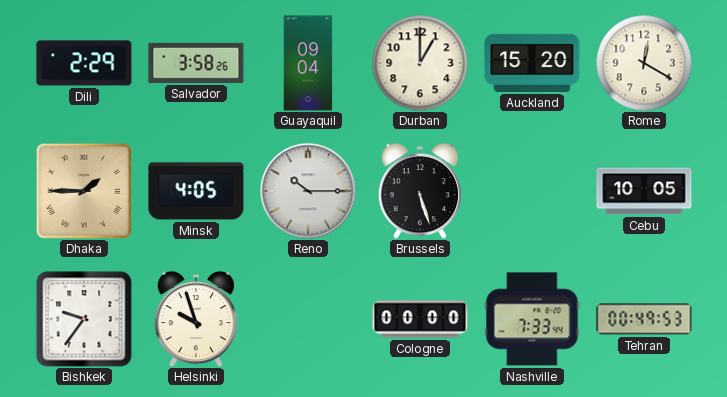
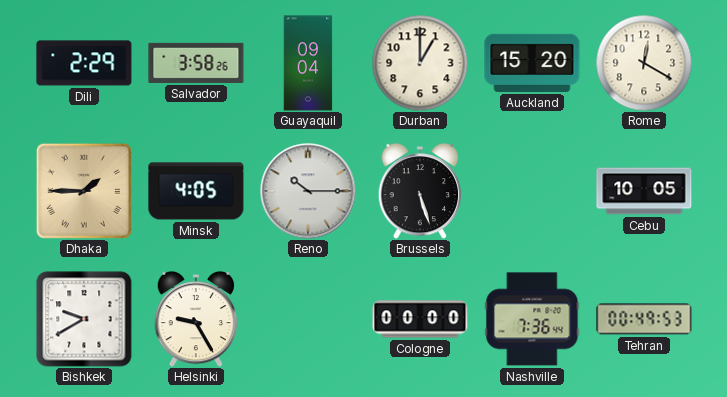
Bishkek: 9:36 -> 9:40 (84, 319)
Helsinki: 9:57 -> 9:25 (196, 319)
Nashville: 7:33 -> 7:36 (532, 319)
